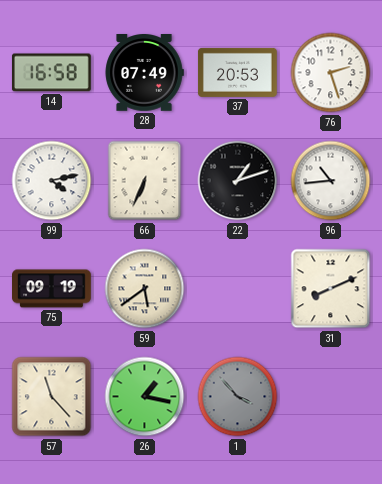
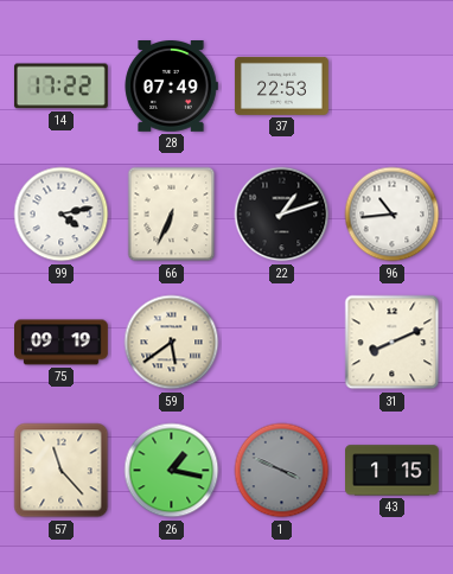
14: 16:58 -> 17:22 (60, 87)
37: 20:53 -> 22:53 (282, 85)
76: 2:27 -> none (331, 73)
1: 3:53 -> 3:49 (282, 471)
43: none -> 1:15 (393, 471)
